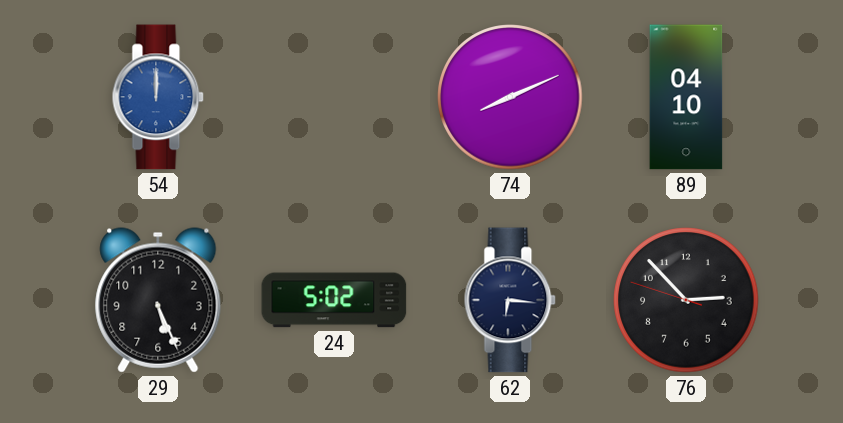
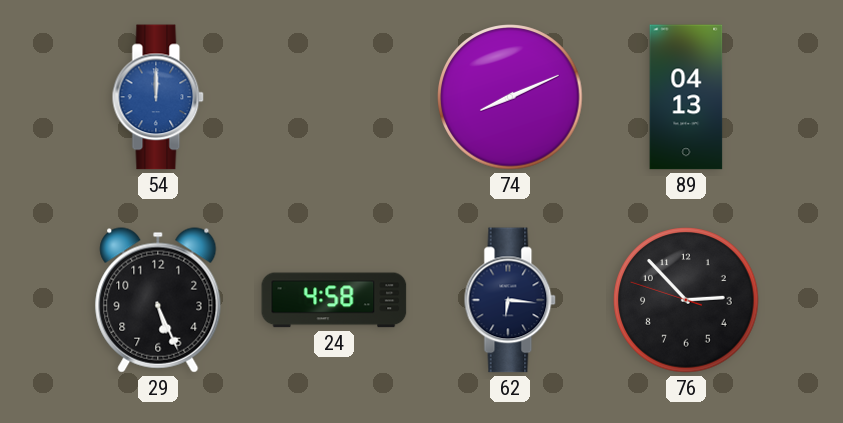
89: 04:10 -> 04:13 (686, 97)
24: 5:02 -> 4:58 (334, 300)
